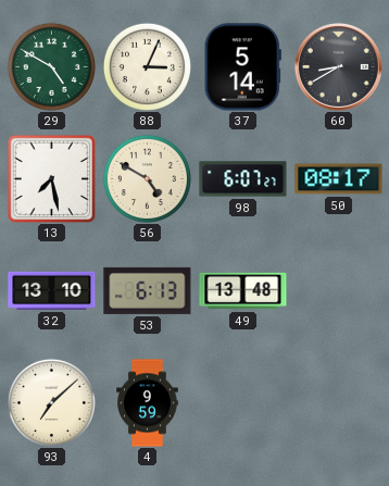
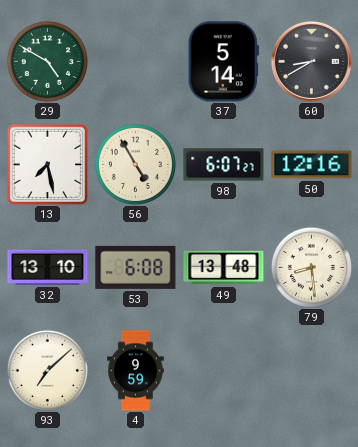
88: 3:04 -> none (147, 66)
56: 4:50 -> 4:55 (135, 164)
50: 08:17 -> 12:16 (312, 165)
53: 6:13 -> 6:08 (136, 267)
79: none -> 8:29 (311, 267)
